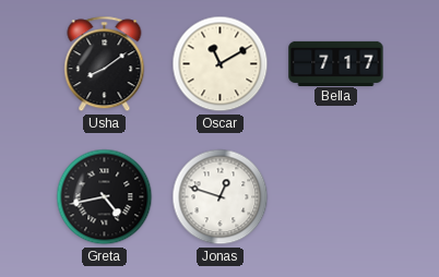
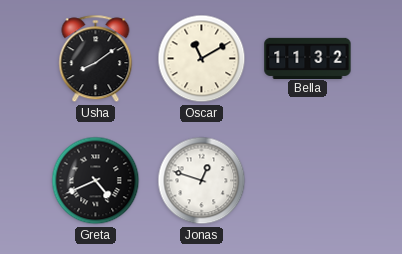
Bella: 7:17 -> 11:32 (308, 58)
Greta: 4:43 -> 4:41 (96, 181)
